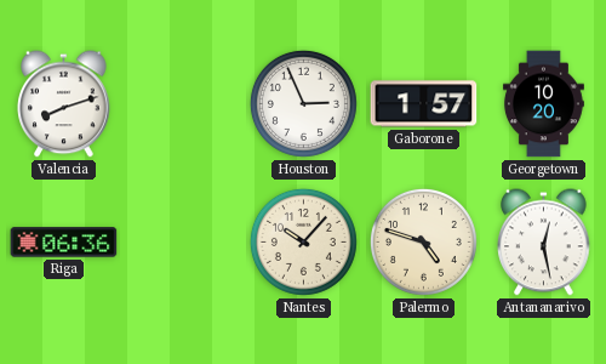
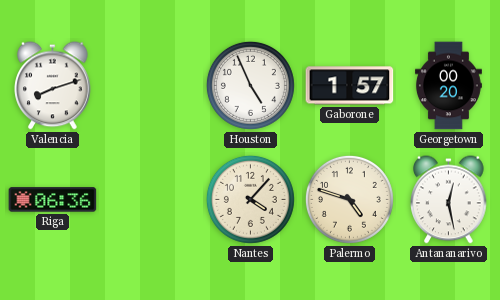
Houston: 2:56 -> 4:56 (250, 85)
Georgetown: 10:20 -> 00:20 (448, 86)
Nantes: 10:07 -> 4:07 (250, 199)
